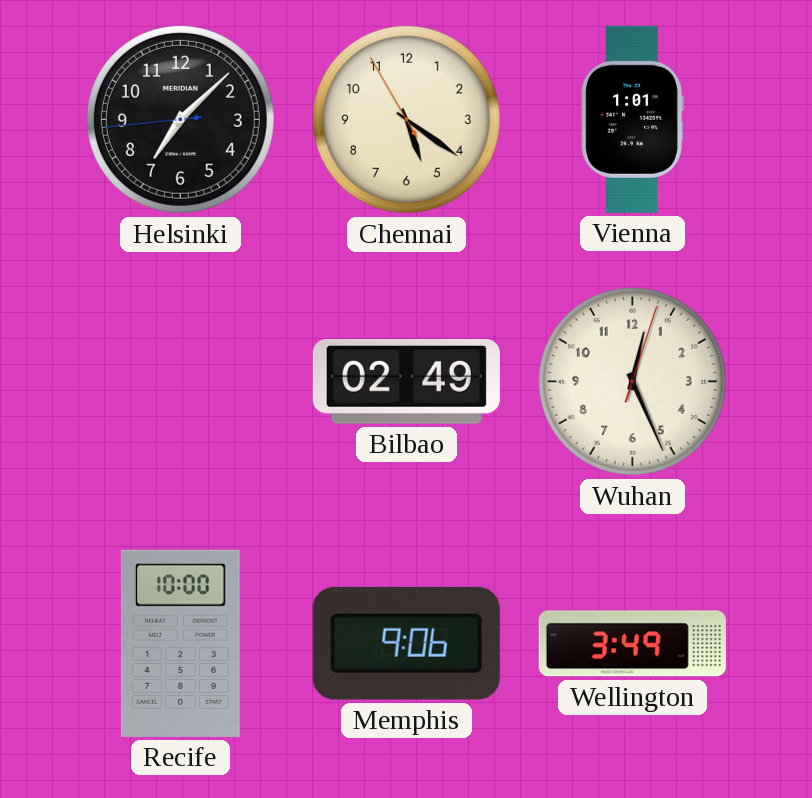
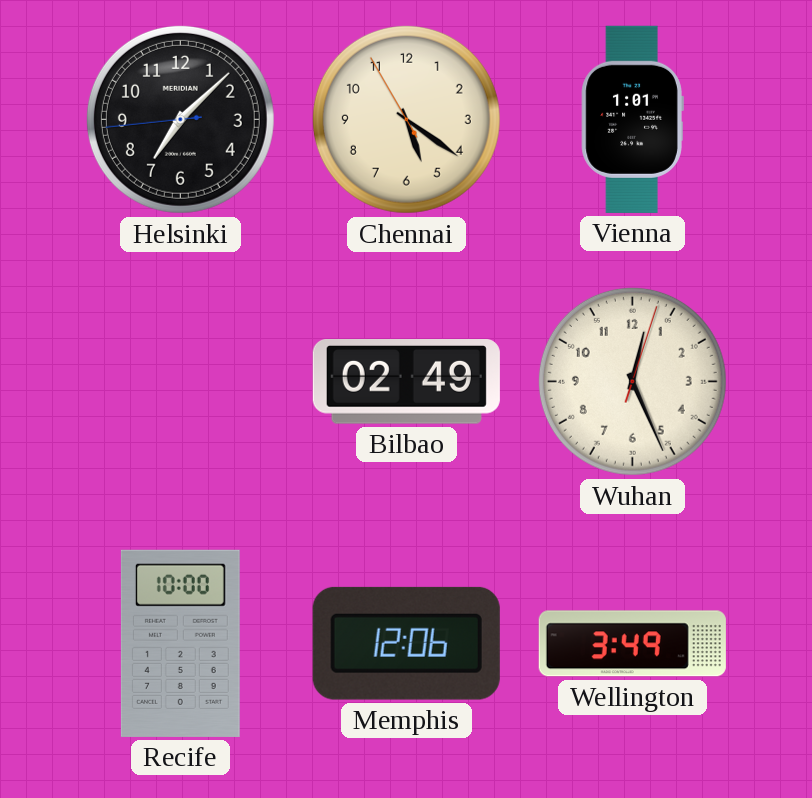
Memphis: 9:06 -> 12:06 (406, 643)
